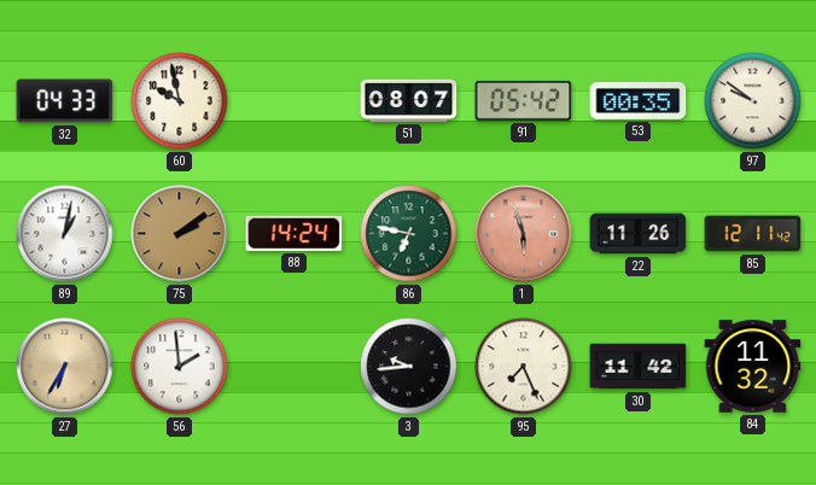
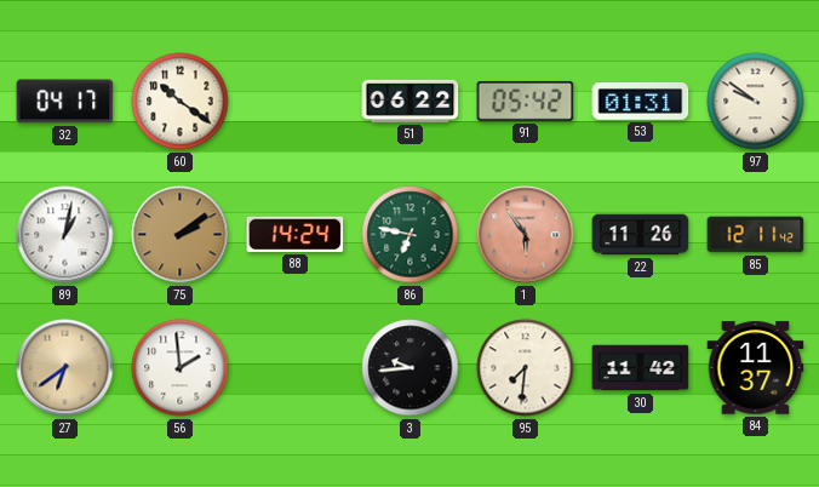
32: 04:33 -> 04:17 (65, 102)
60: 9:58 -> 10:21 (181, 102)
51: 08:07 -> 06:22 (411, 101)
53: 00:35 -> 01:31 (641, 102)
1: 5:57 -> 5:54 (526, 235)
27: 6:35 -> 6:39 (65, 368)
95: 7:26 -> 7:31 (526, 368)
84: 11:32 -> 11:37 (756, 368)
